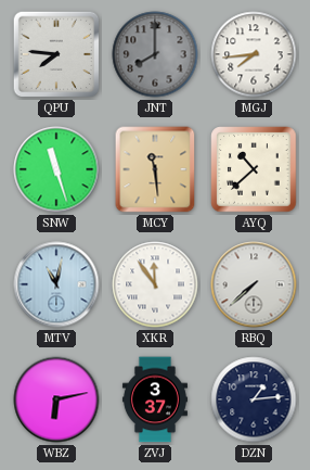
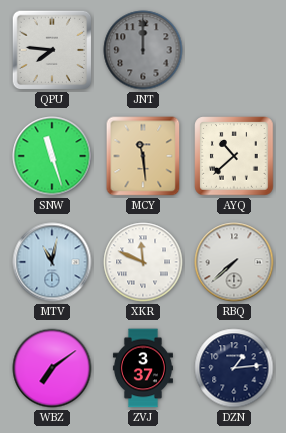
JNT: 8:00 -> 12:00 (143, 50)
MGJ: 7:44 -> none (254, 54)
XKR: 11:54 -> 11:49 (143, 262)
WBZ: 6:13 -> 7:09 (52, 368)
